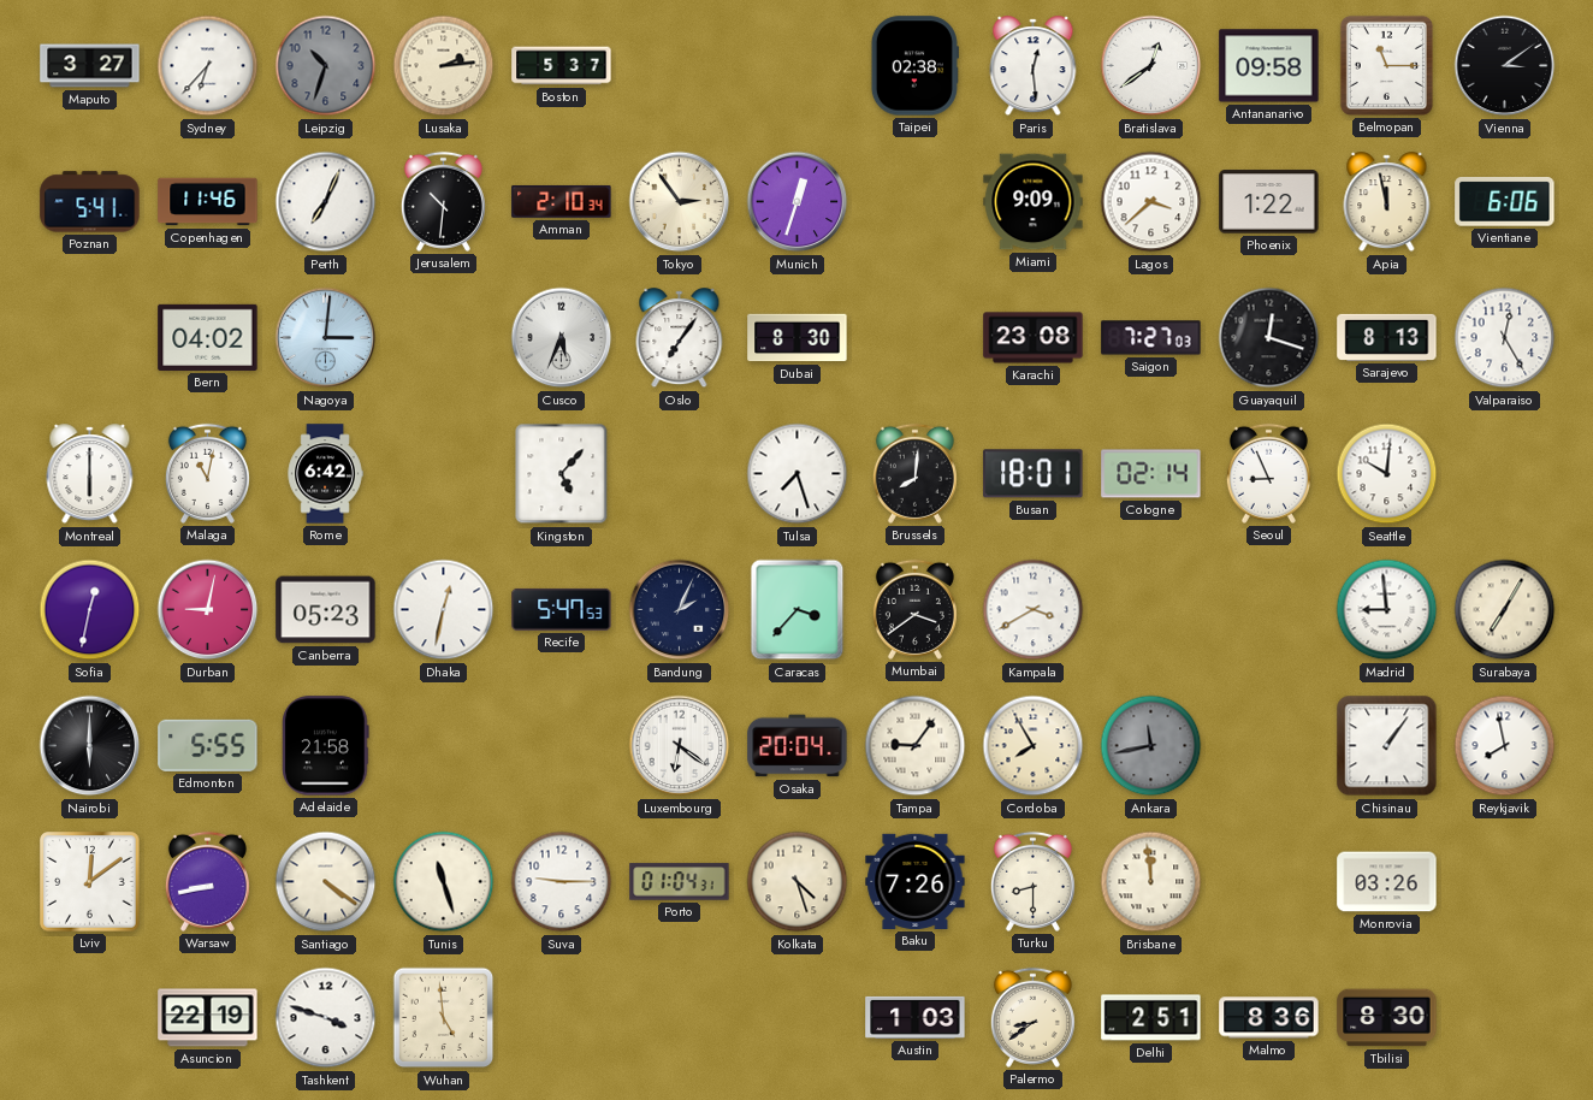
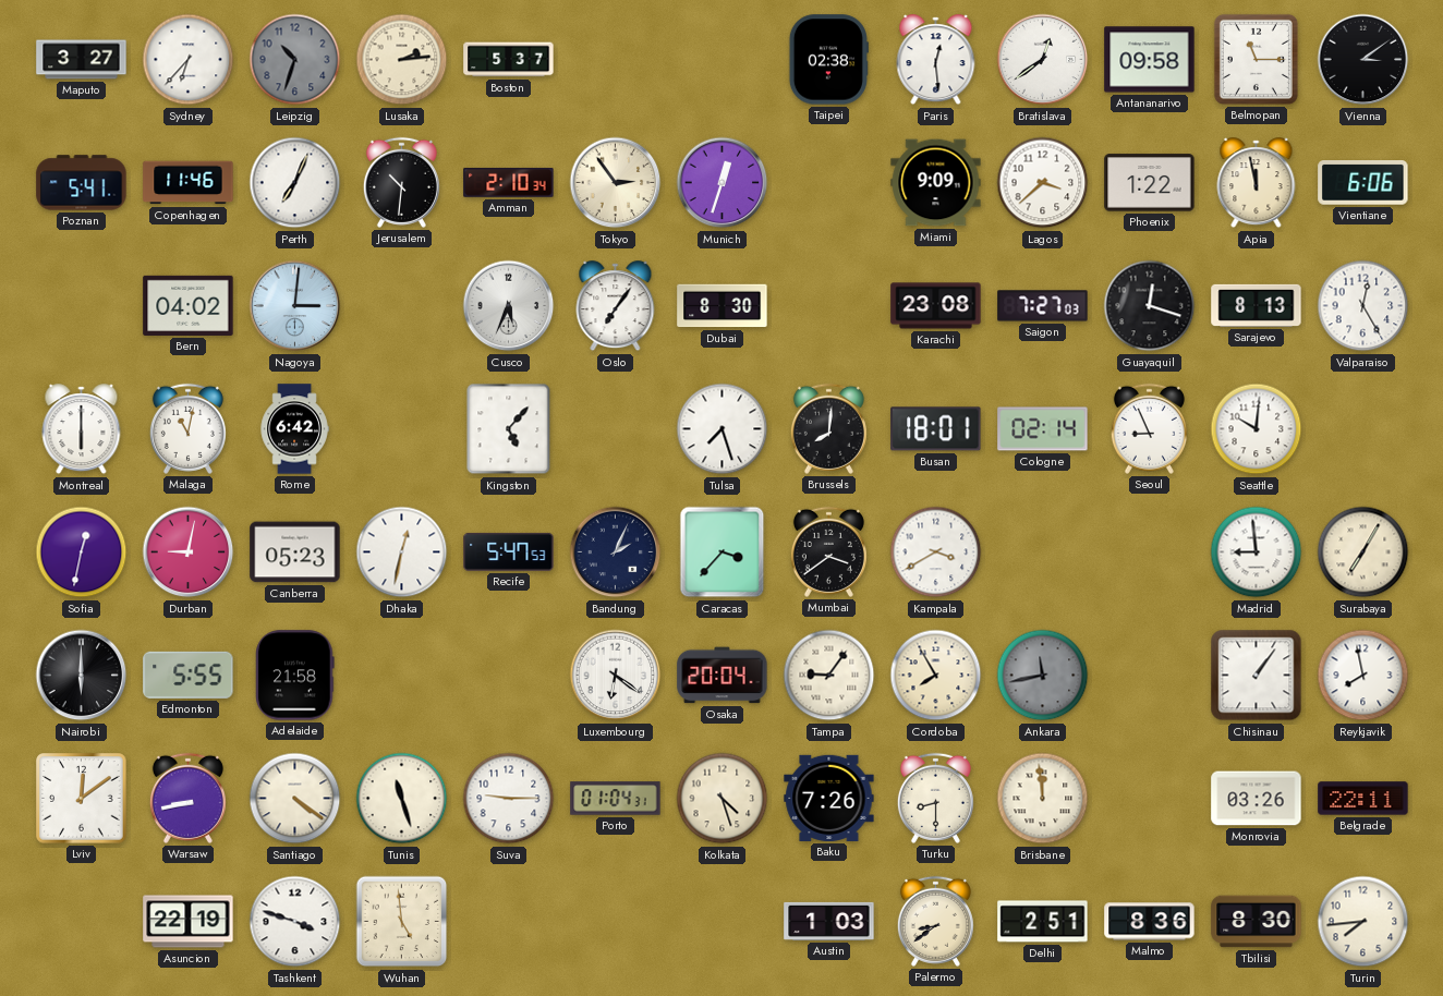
Belgrade: none -> 22:11 (1363, 799)
Turin: none -> 7:44 (1363, 922)
